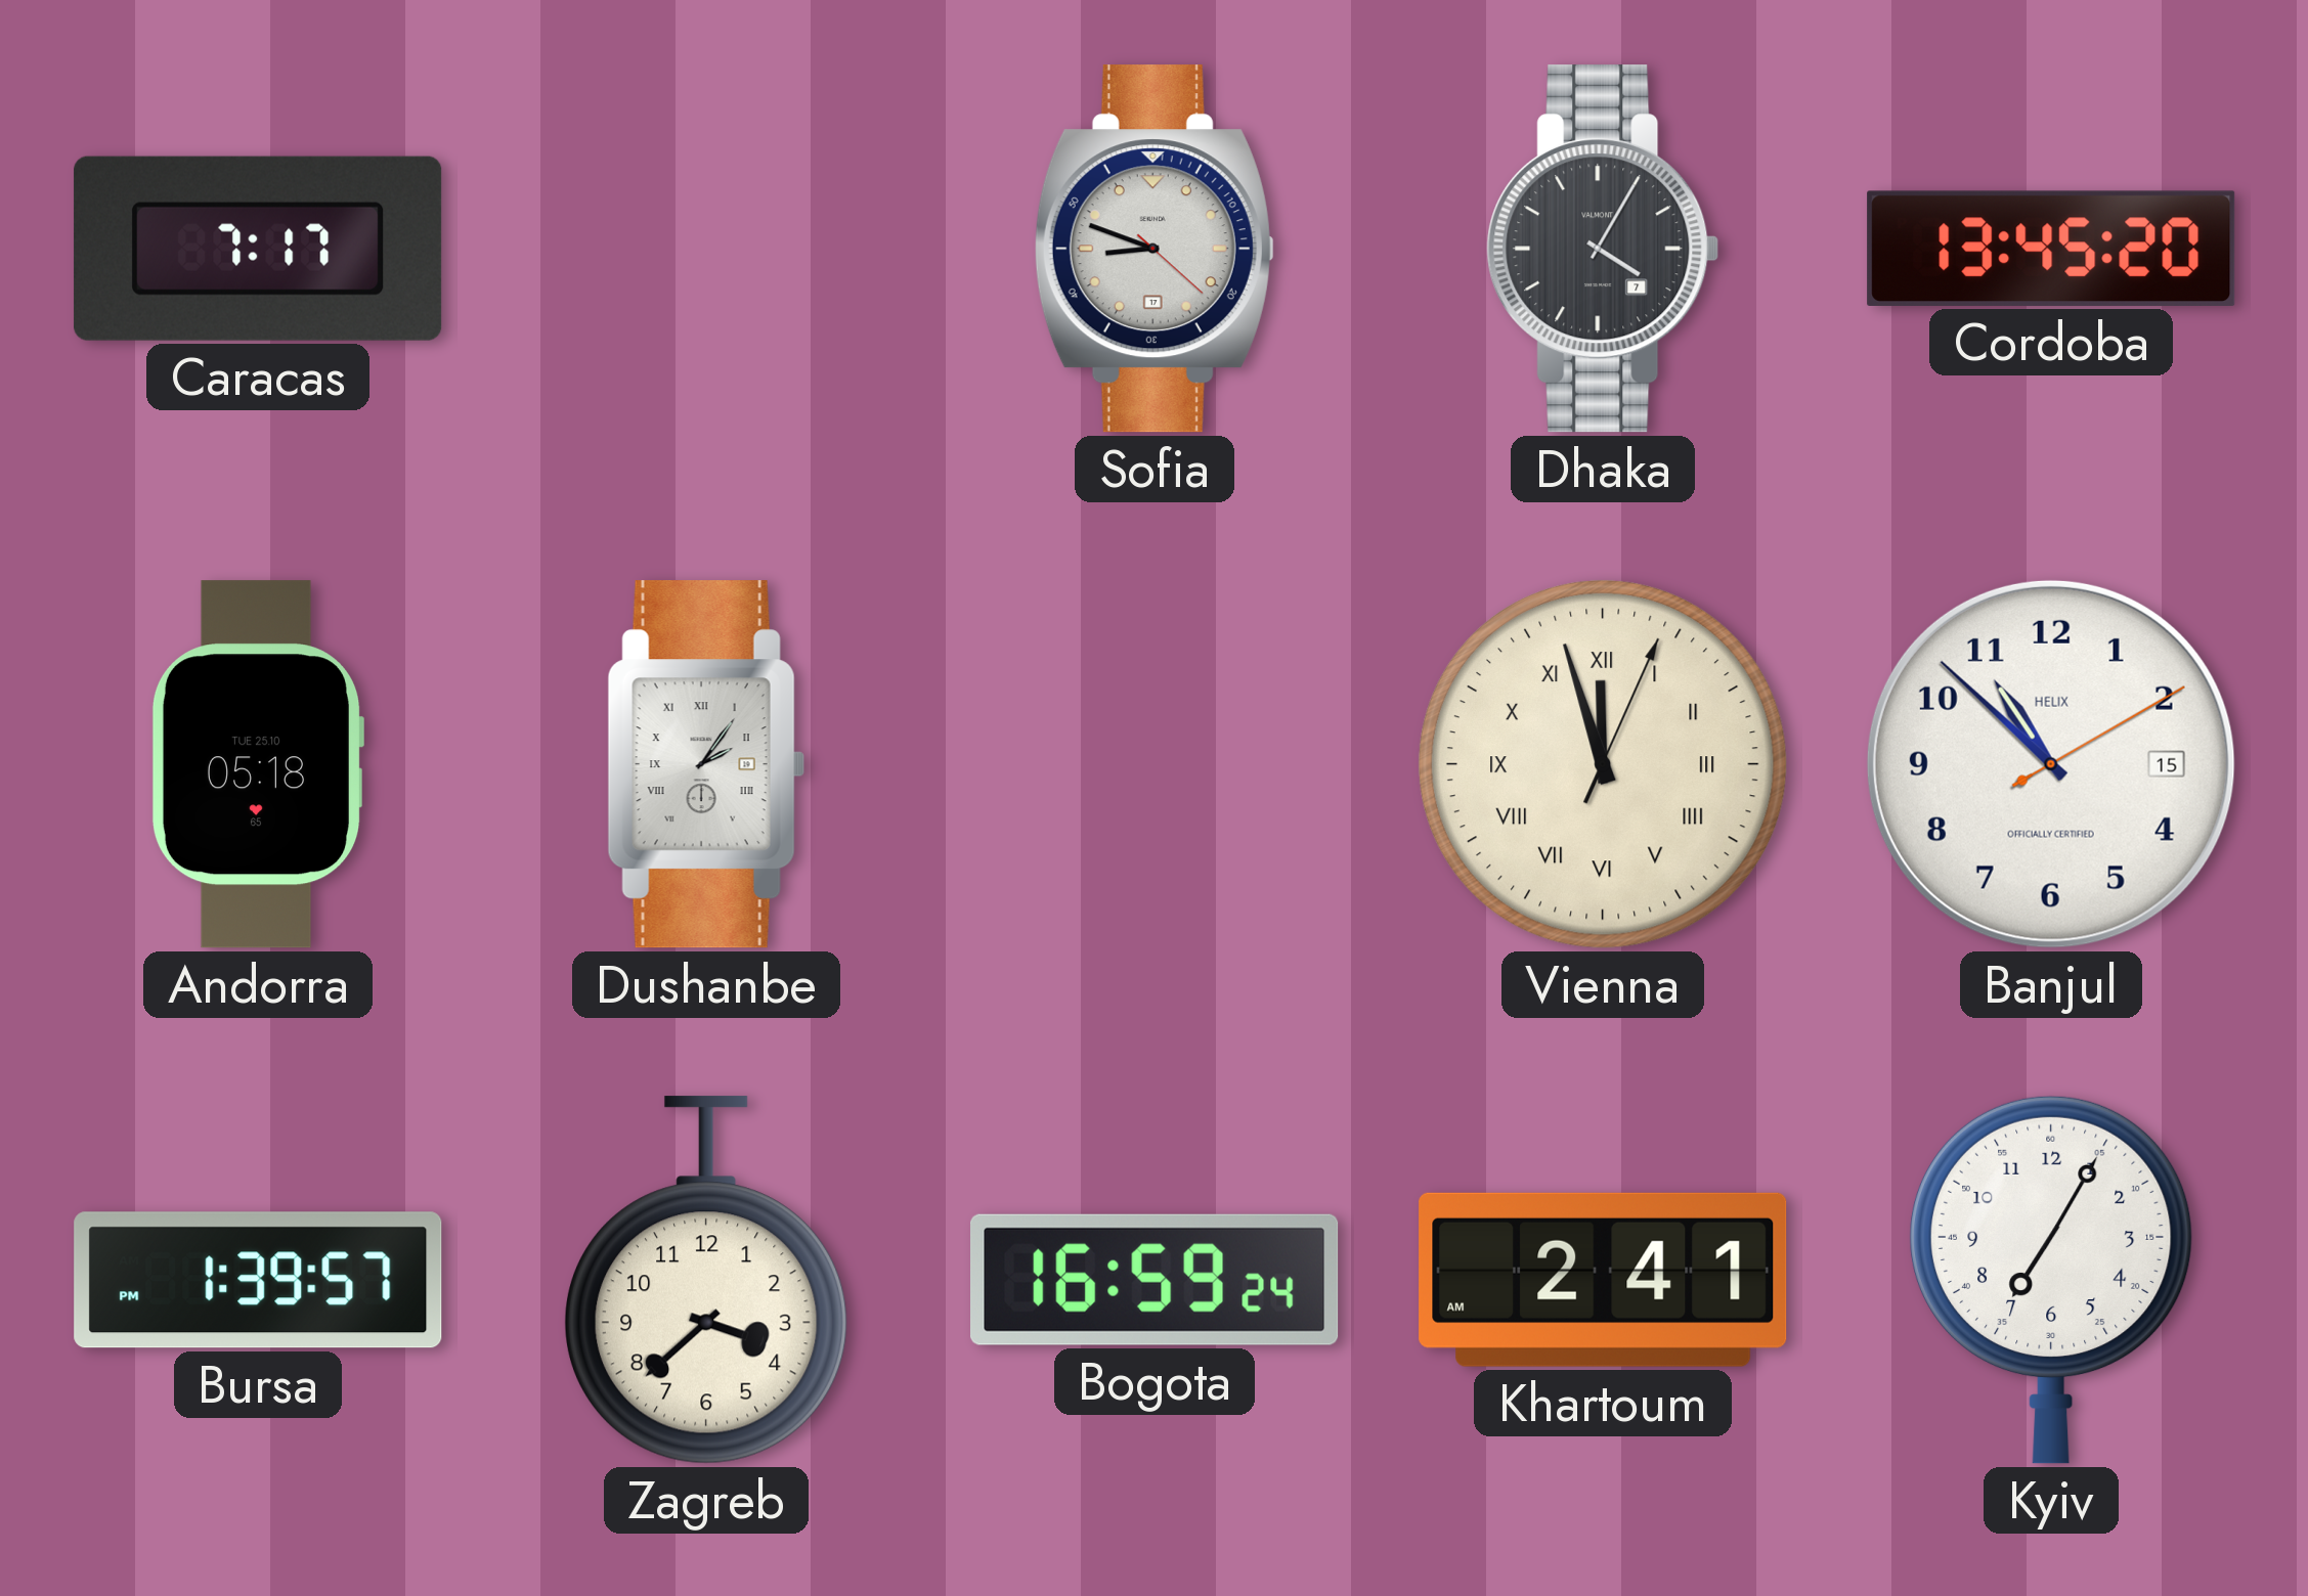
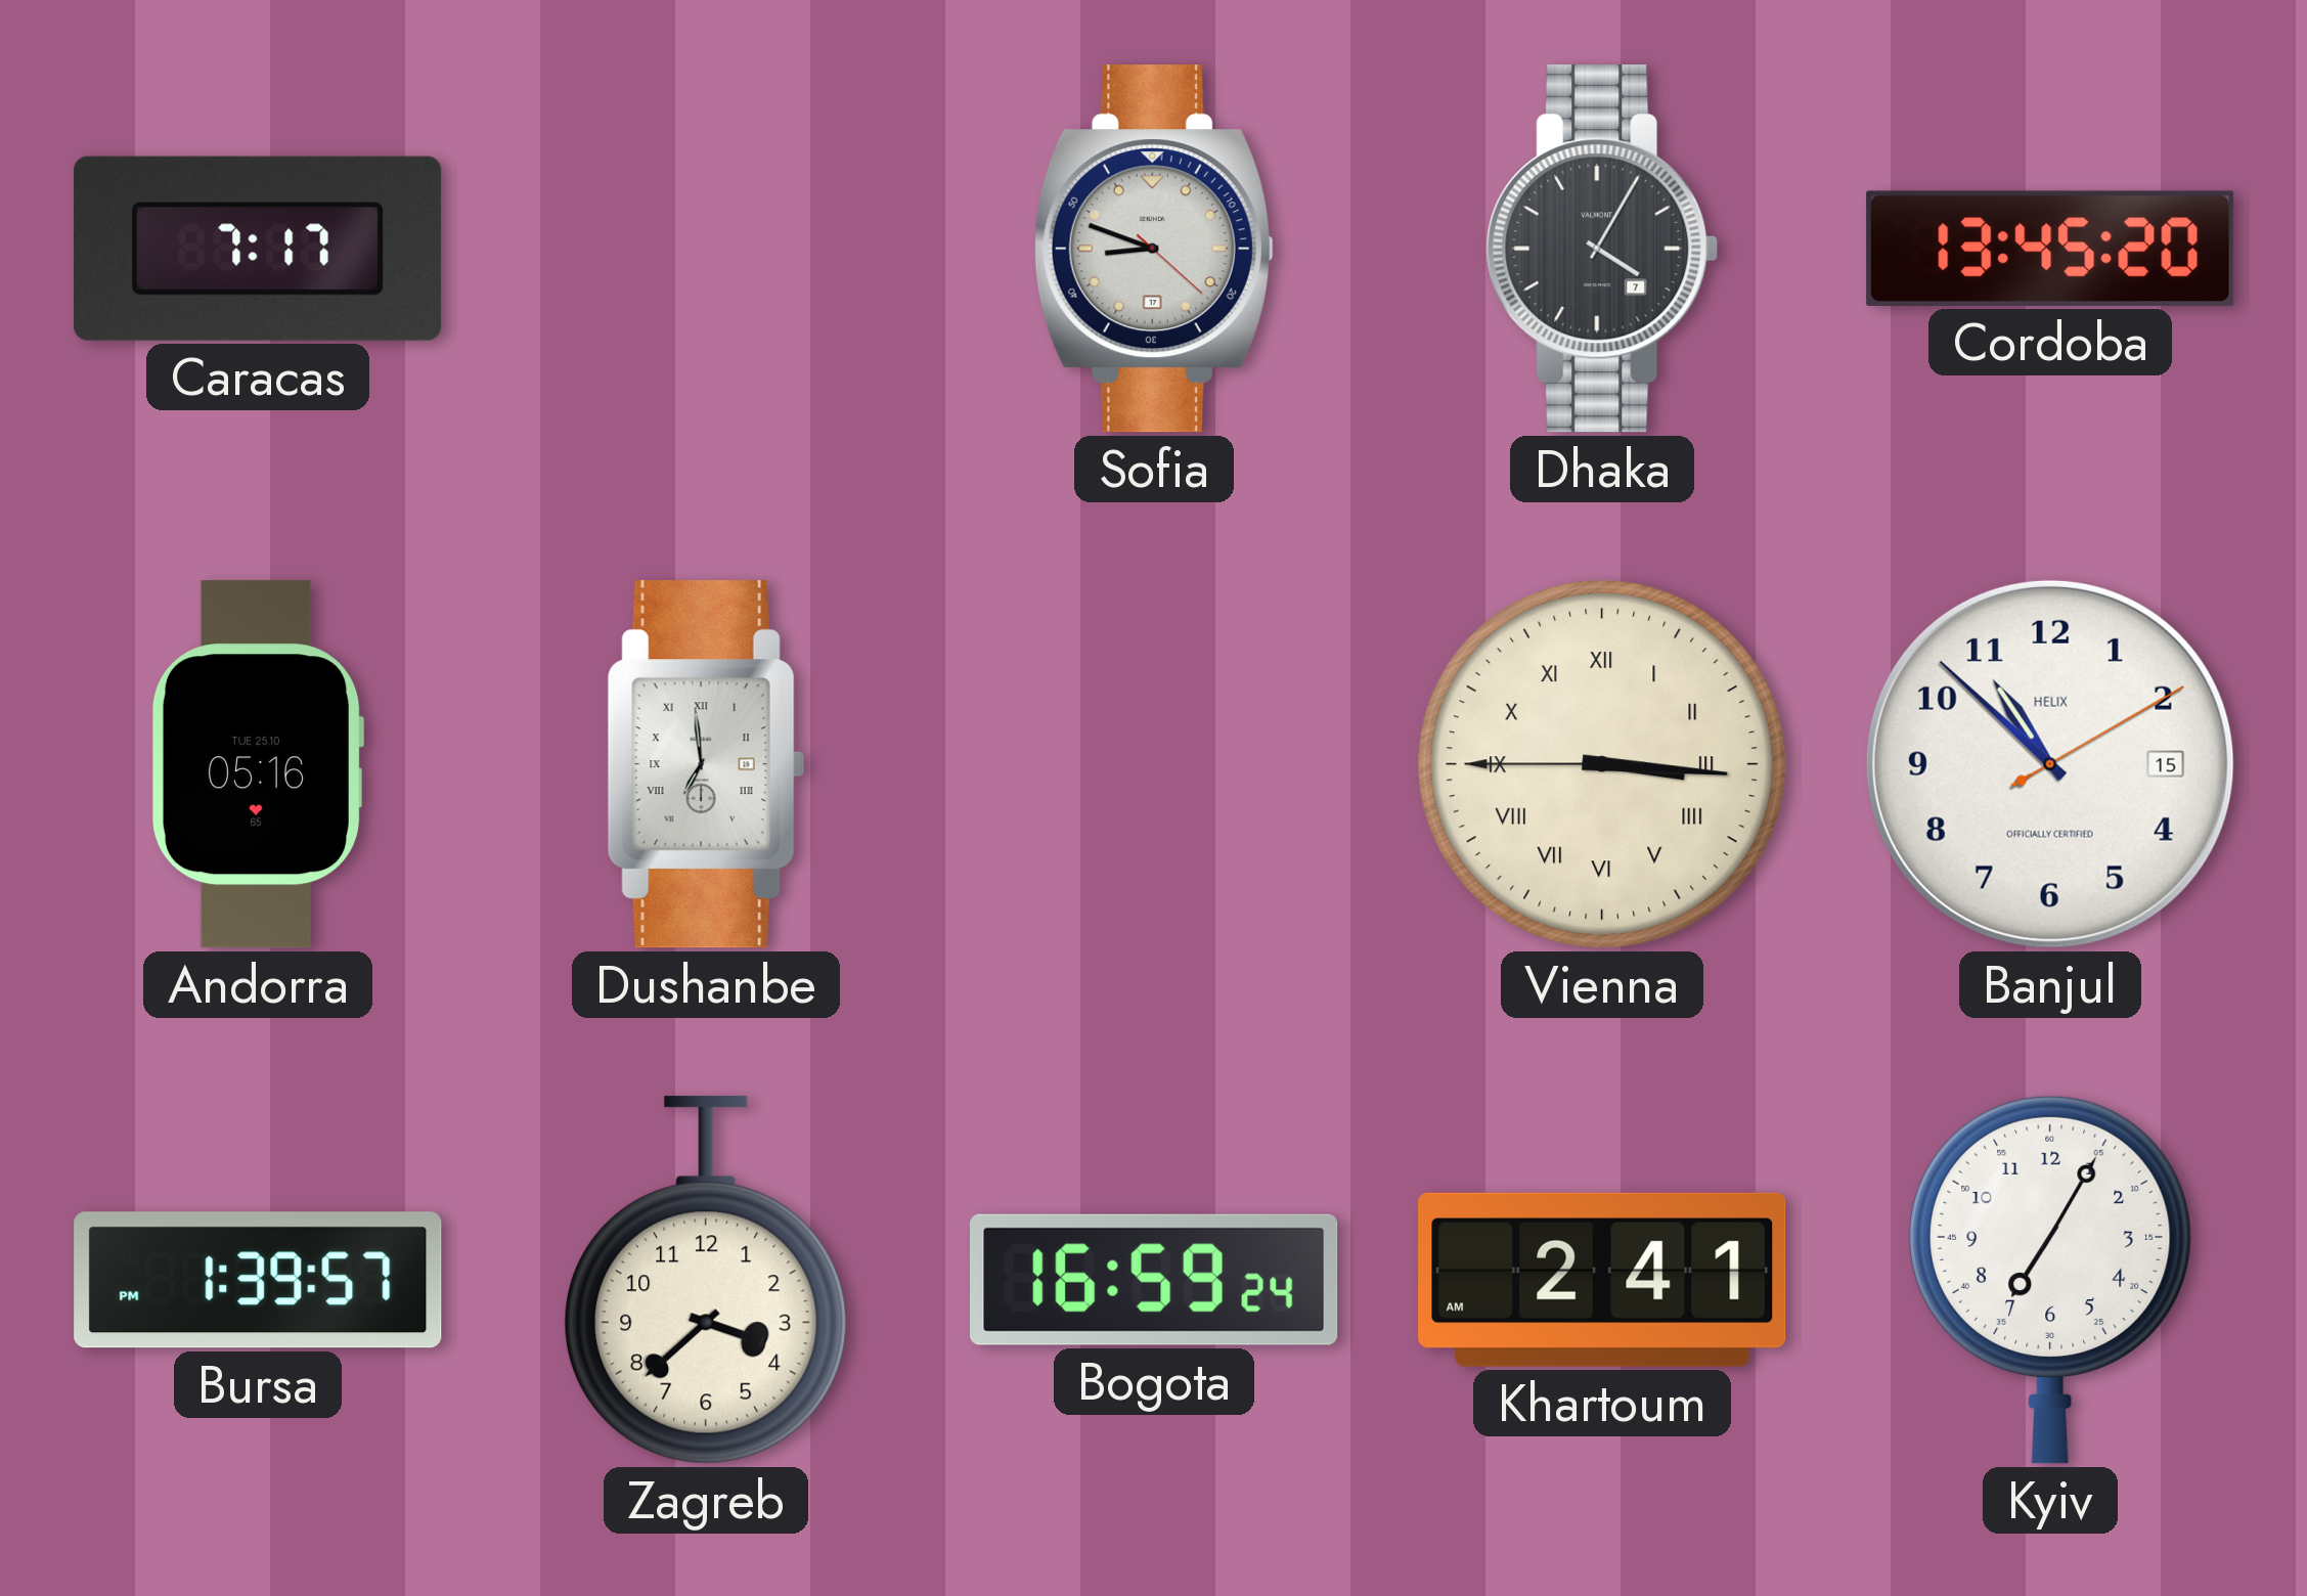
Andorra: 05:18 -> 05:16 (257, 764)
Dushanbe: 2:06 -> 6:59 (706, 764)
Vienna: 11:57 -> 3:15 (1602, 764)
